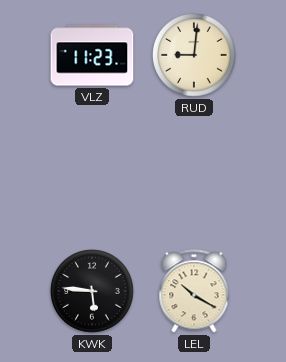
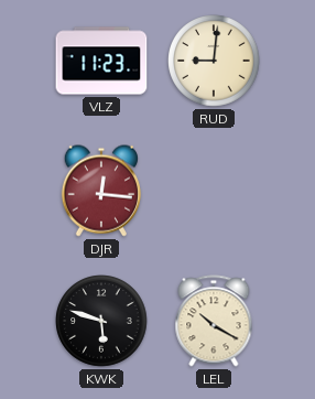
DJR: none -> 12:16 (101, 191)
KWK: 5:46 -> 5:48 (101, 321)
